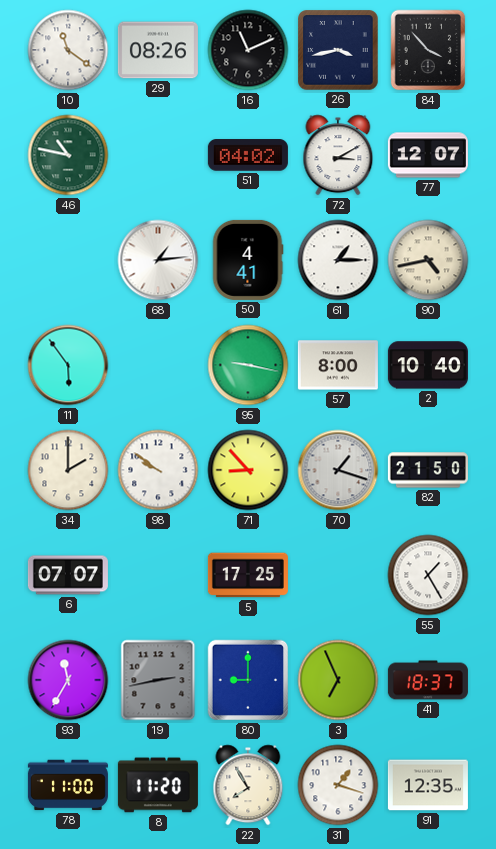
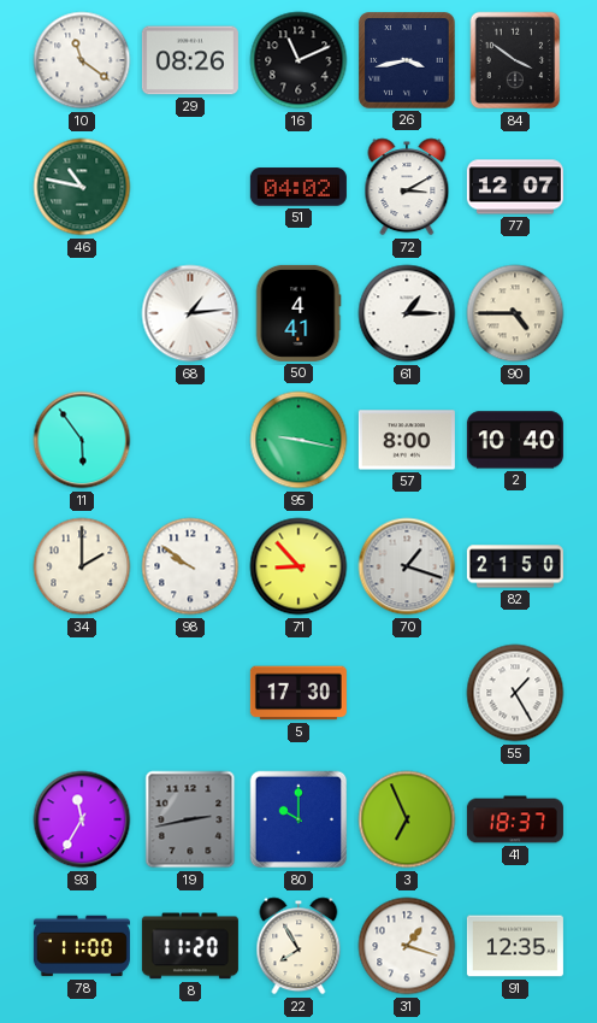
84: 3:53 -> 3:51 (515, 60)
90: 4:43 -> 4:45 (515, 313)
6: 07:07 -> none (68, 575)
5: 17:25 -> 17:30 (298, 693)
80: 9:00 -> 10:00 (298, 819)
